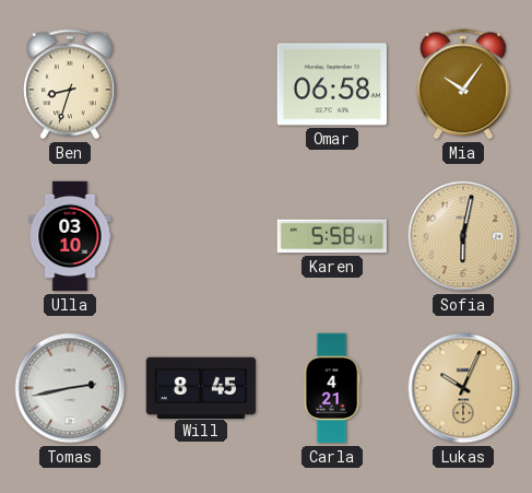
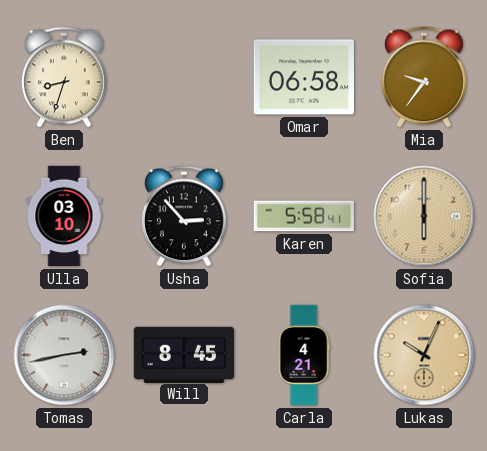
Mia: 10:06 -> 9:36 (425, 77)
Usha: none -> 2:53 (185, 216)
Sofia: 6:02 -> 6:00 (424, 216)
